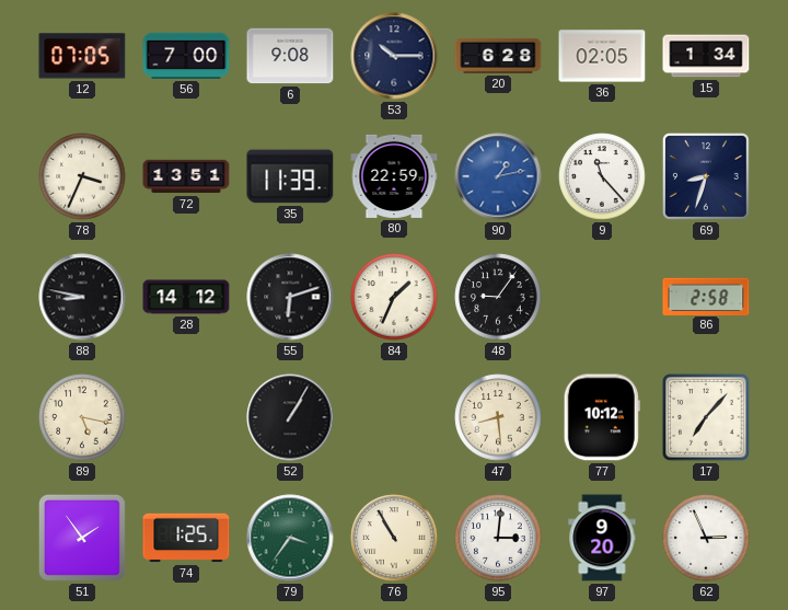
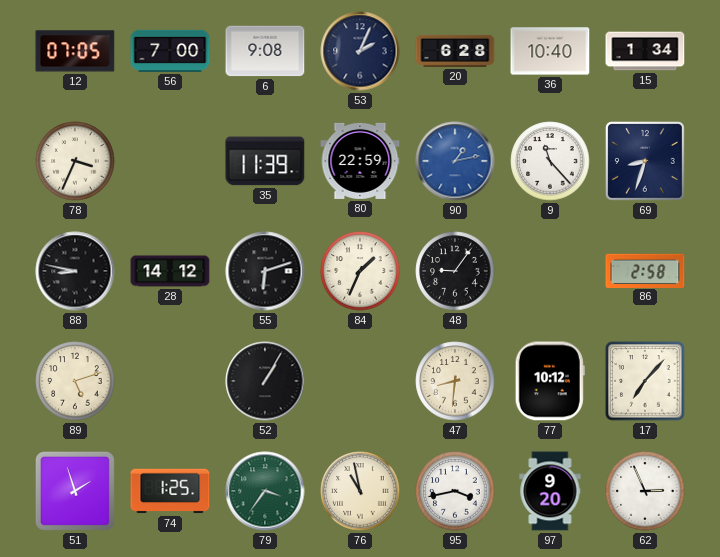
53: 10:15 -> 2:04 (360, 51)
36: 02:05 -> 10:40 (550, 51)
72: 13:51 -> none (186, 176)
89: 5:17 -> 5:12 (75, 381)
47: 8:29 -> 8:31 (455, 381)
51: 1:54 -> 1:57 (75, 491)
76: 10:55 -> 10:58 (360, 491)
95: 3:01 -> 3:43 (455, 491)
